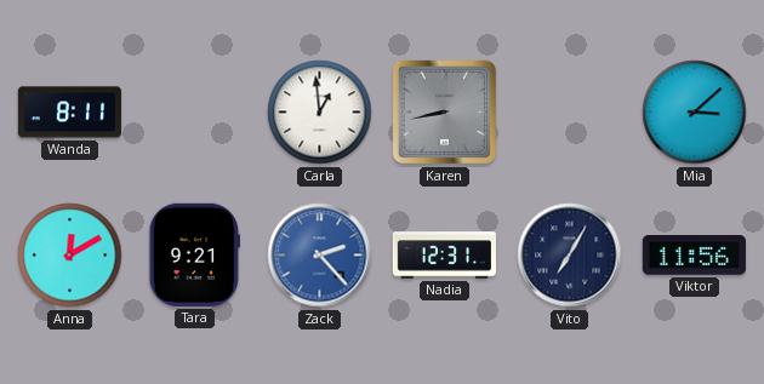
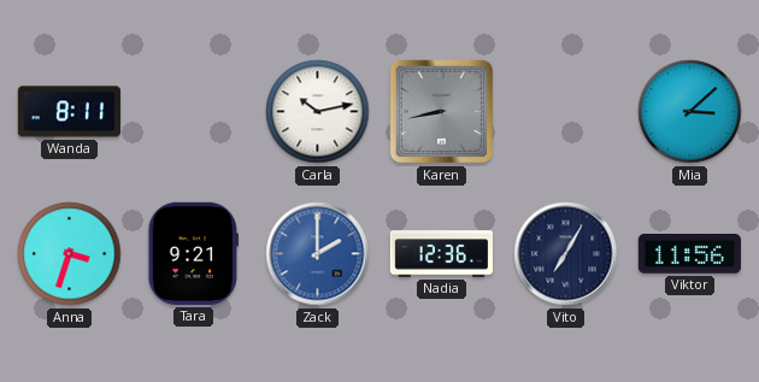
Carla: 12:59 -> 10:13 (318, 112)
Anna: 12:10 -> 3:33 (70, 254)
Zack: 2:23 -> 2:00 (318, 254)
Nadia: 12:31 -> 12:36 (441, 254)
